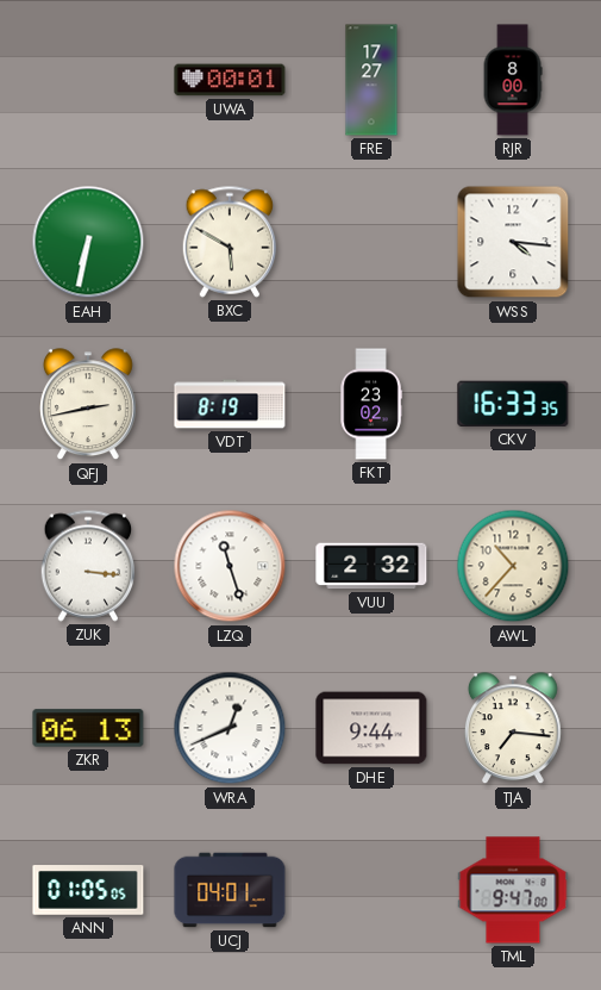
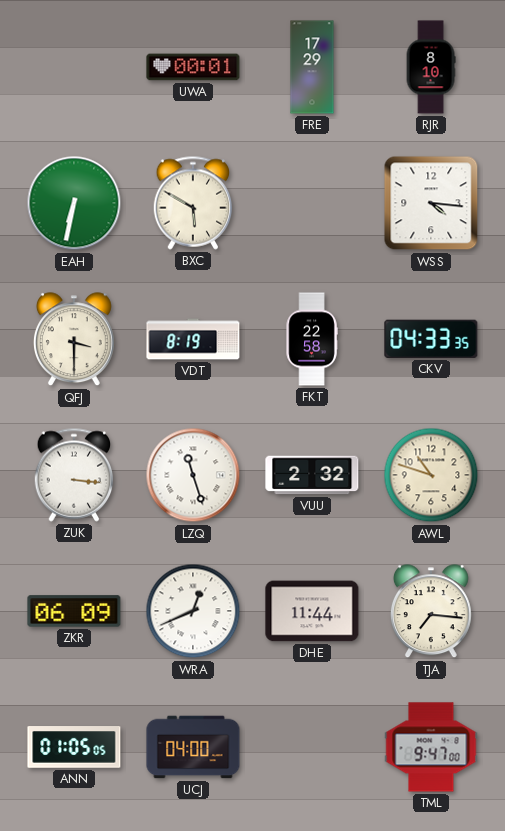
FRE: 17:27 -> 17:29 (312, 67)
RJR: 8:00 -> 8:10 (431, 67)
QFJ: 2:43 -> 3:30 (74, 340)
FKT: 23:02 -> 22:58 (312, 339)
CKV: 16:33 -> 04:33 (431, 339)
AWL: 10:37 -> 10:48 (431, 475)
ZKR: 06:13 -> 06:09 (74, 611)
DHE: 9:44 -> 11:44 (312, 611)
UCJ: 04:01 -> 04:00 (193, 747)
